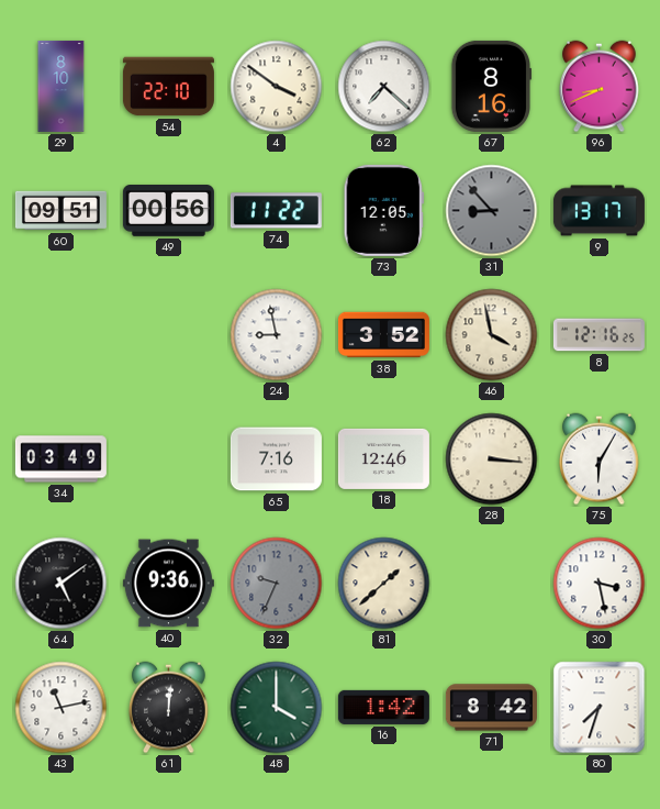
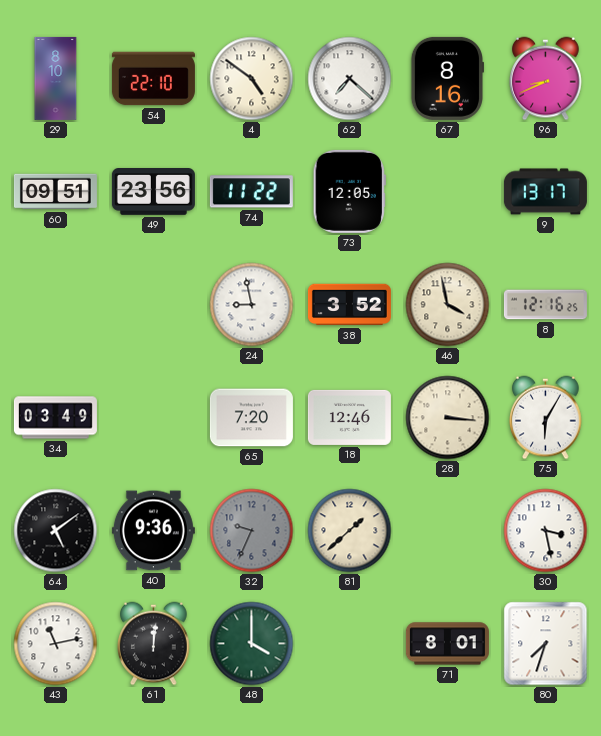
4: 3:51 -> 4:51 (252, 79)
49: 00:56 -> 23:56 (153, 192)
31: 8:53 -> none (492, 211)
65: 7:16 -> 7:20 (251, 418)
16: 1:42 -> none (383, 707)
71: 8:42 -> 8:01 (447, 644)
